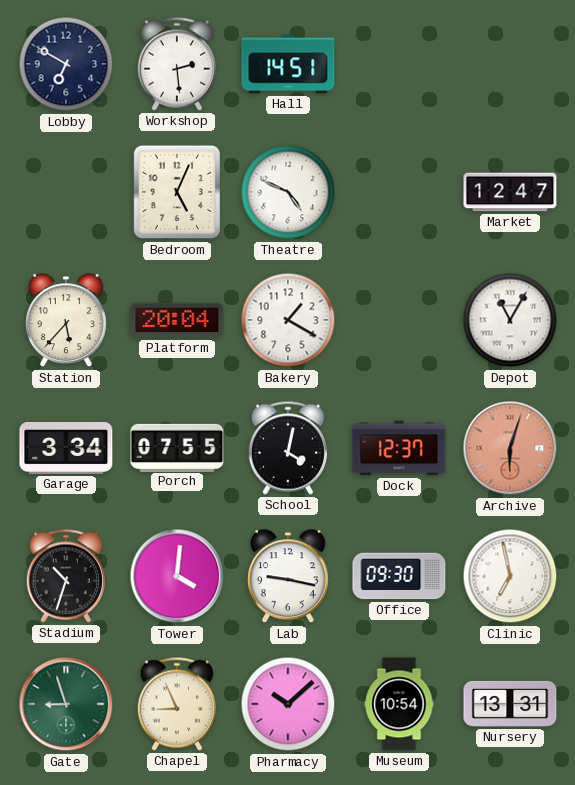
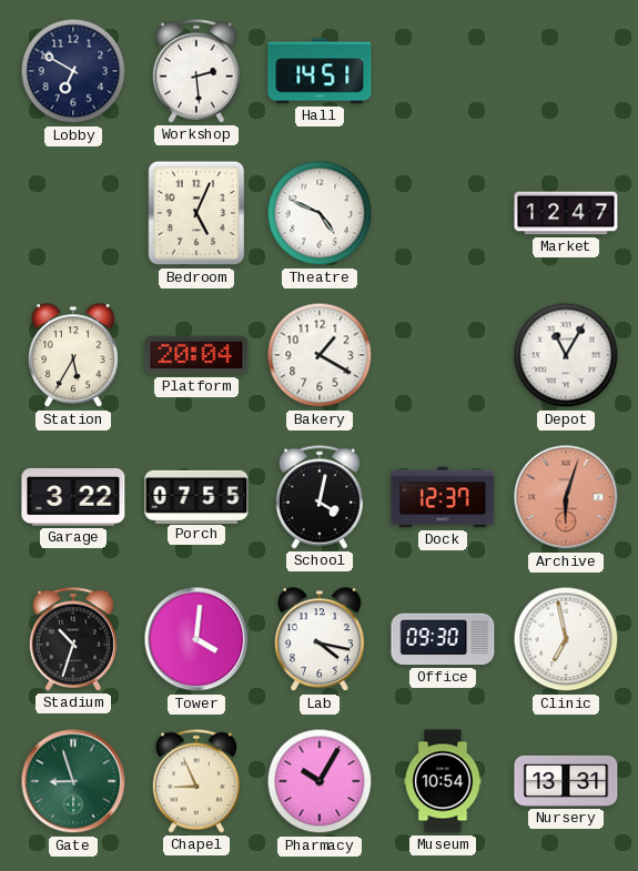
Station: 5:37 -> 5:35 (74, 356)
Garage: 3:34 -> 3:22 (73, 497)
Lab: 9:17 -> 4:17 (321, 640)
Pharmacy: 10:08 -> 10:05 (320, 781)
